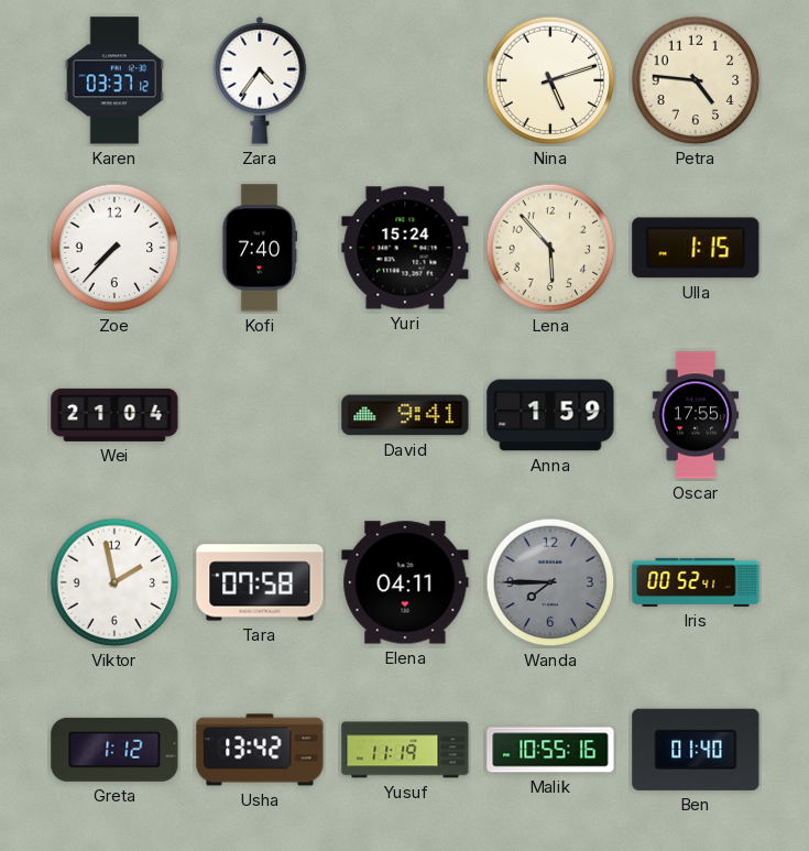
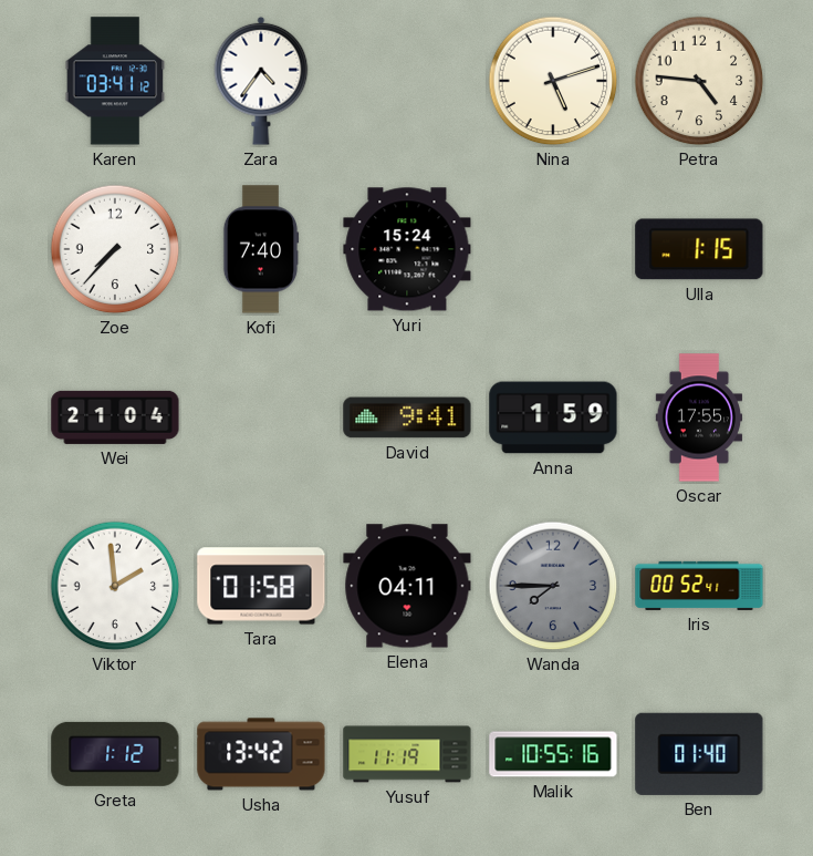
Karen: 03:37 -> 03:41 (115, 81)
Lena: 5:53 -> none (550, 248)
Viktor: 1:58 -> 1:59 (115, 586)
Tara: 07:58 -> 01:58 (261, 586)
